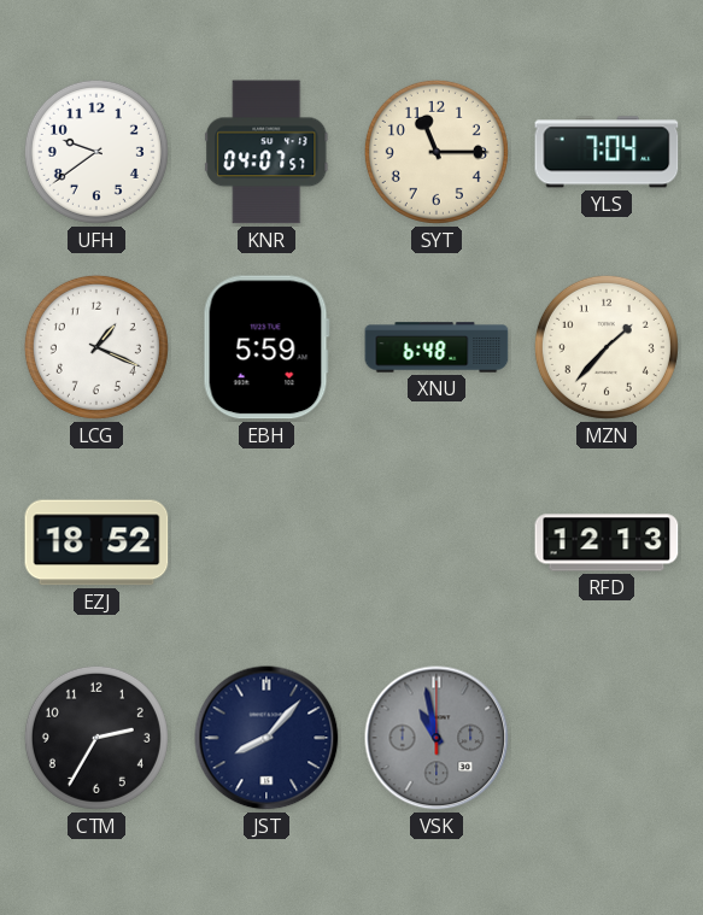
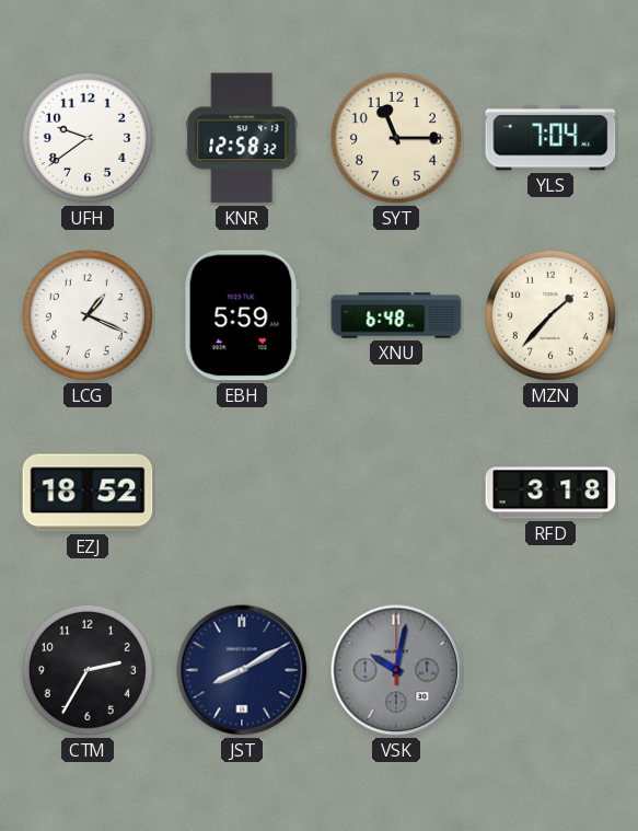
KNR: 04:07 -> 12:58 (242, 138)
RFD: 12:13 -> 3:18 (550, 493)
JST: 8:07 -> 8:10 (242, 670)
VSK: 10:58 -> 10:02 (396, 670)
